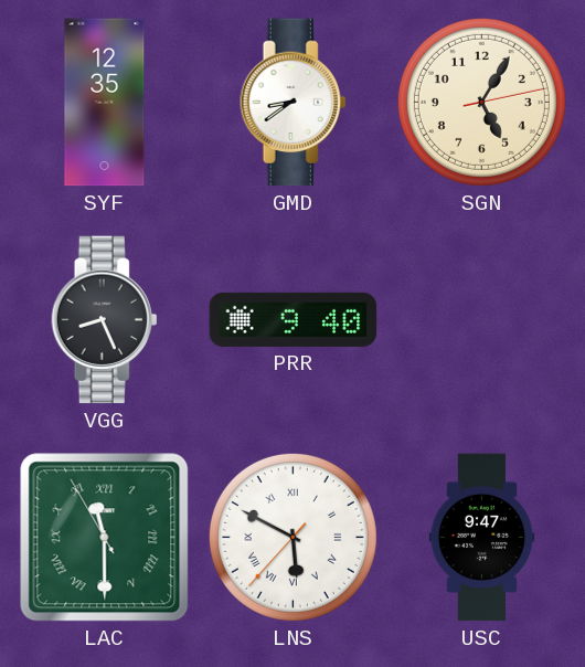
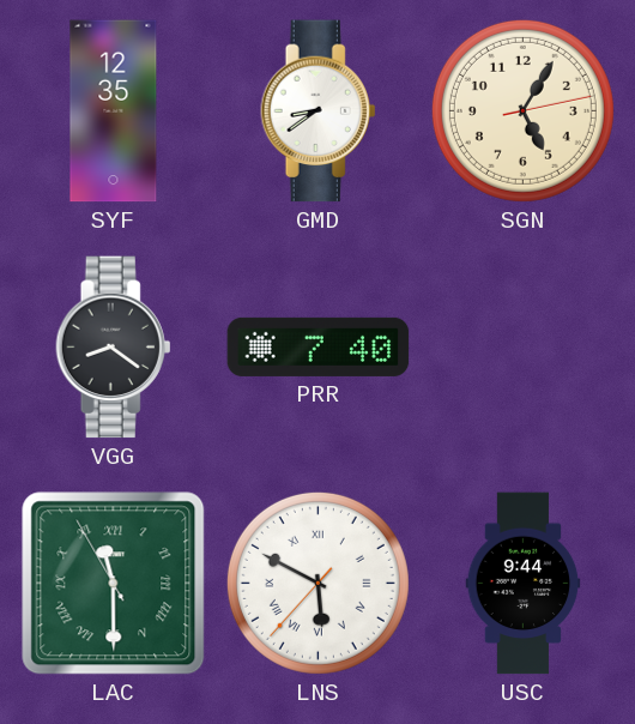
VGG: 8:26 -> 8:21 (114, 348)
PRR: 9:40 -> 7:40 (319, 346)
USC: 9:47 -> 9:44 (524, 584)
